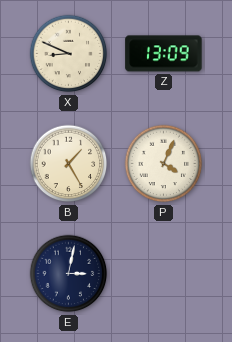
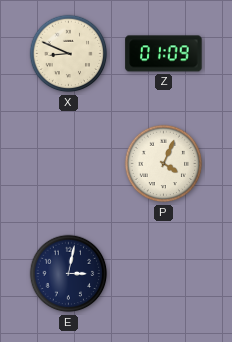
Z: 13:09 -> 01:09 (164, 54)
B: 1:25 -> none (69, 164)
